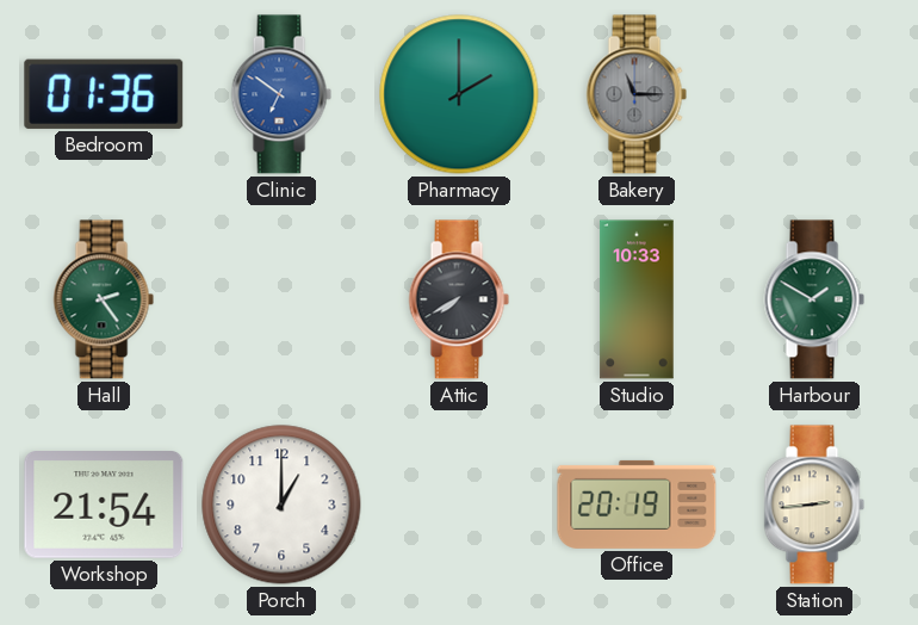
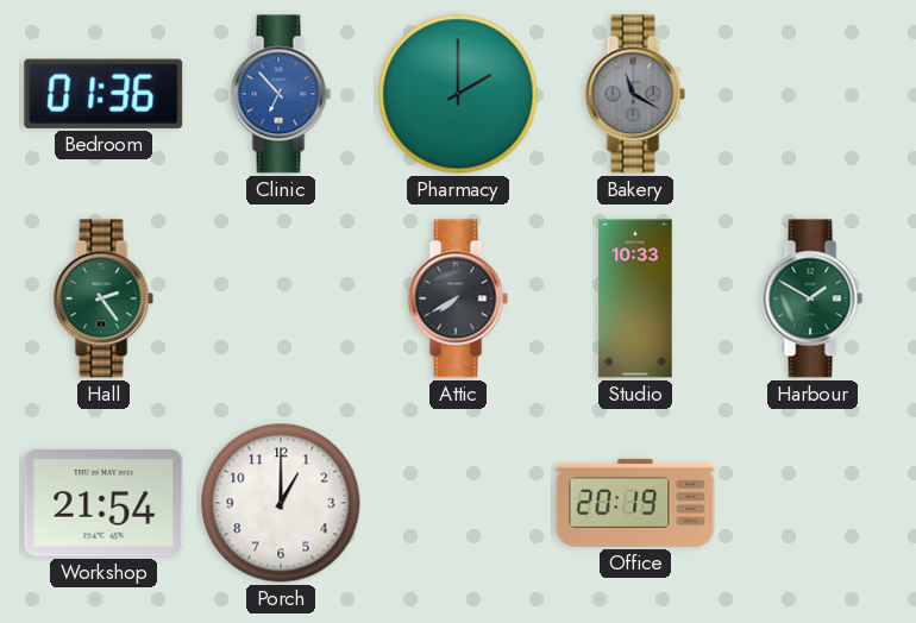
Clinic: 6:51 -> 6:53 (281, 94)
Bakery: 11:15 -> 11:20 (635, 94)
Station: 2:44 -> none (814, 505)
